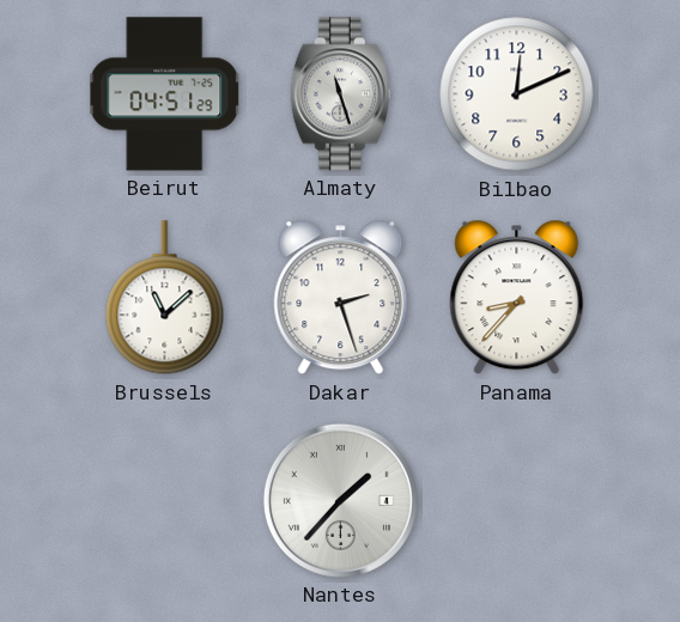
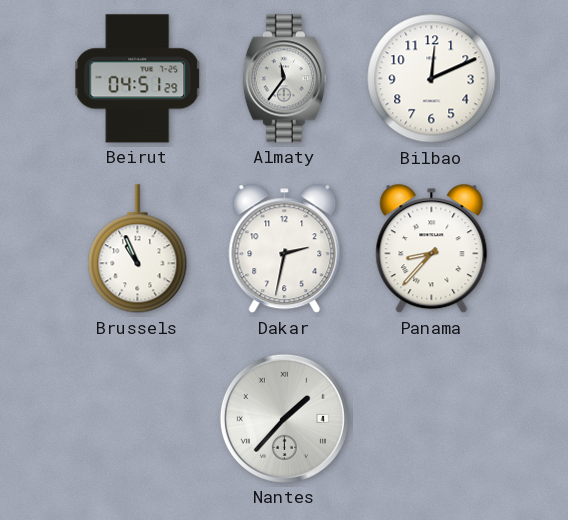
Almaty: 11:27 -> 11:36 (284, 79)
Brussels: 11:08 -> 10:56 (138, 249)
Dakar: 2:27 -> 2:32 (285, 249)
